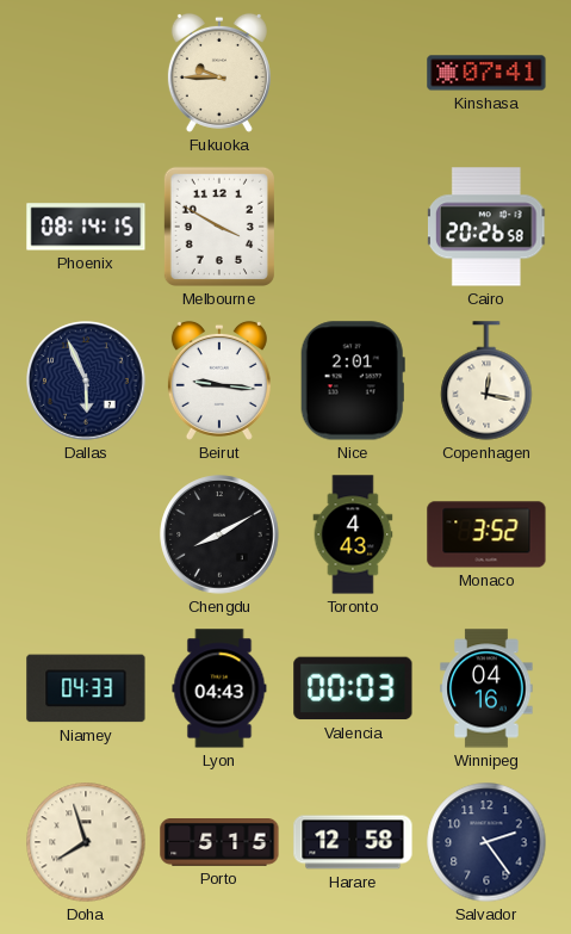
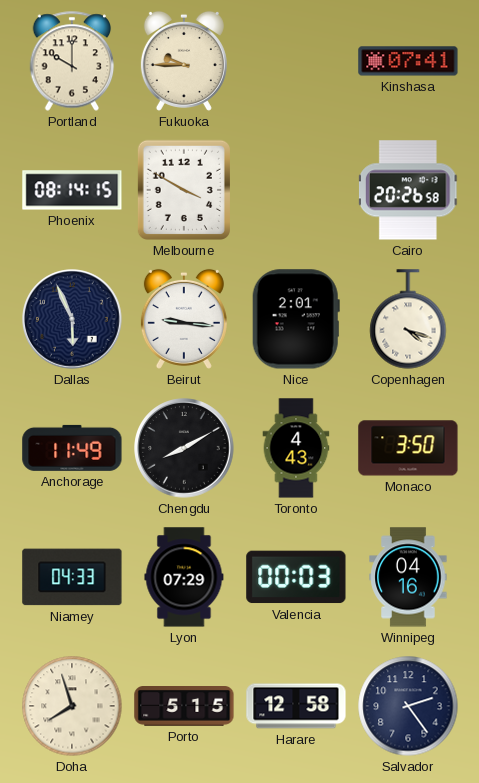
Portland: none -> 10:00 (72, 61)
Copenhagen: 12:17 -> 4:18 (408, 319)
Anchorage: none -> 11:49 (72, 448)
Monaco: 3:52 -> 3:50 (408, 448)
Lyon: 04:43 -> 07:29 (184, 577)
